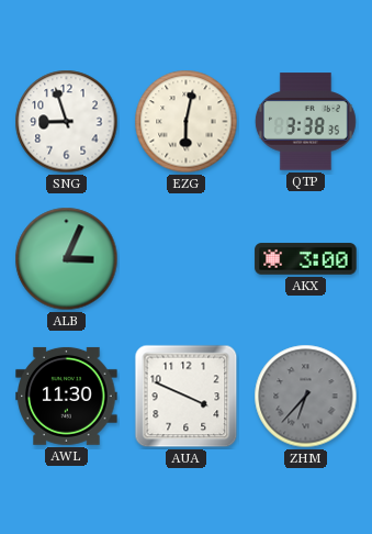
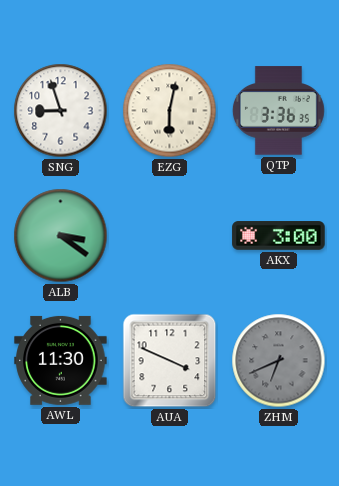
QTP: 3:38 -> 3:36 (278, 111)
ALB: 3:04 -> 3:21 (61, 236)
ZHM: 6:37 -> 6:41 (279, 361)
